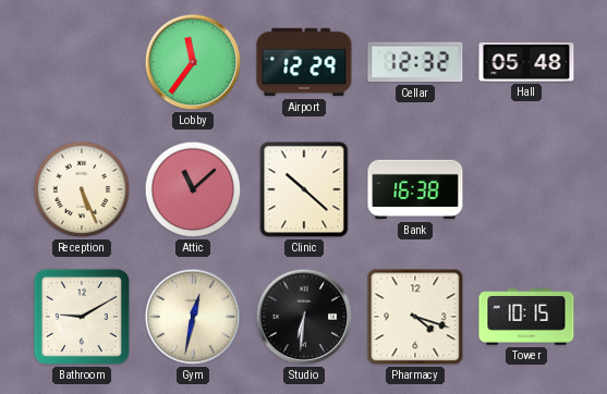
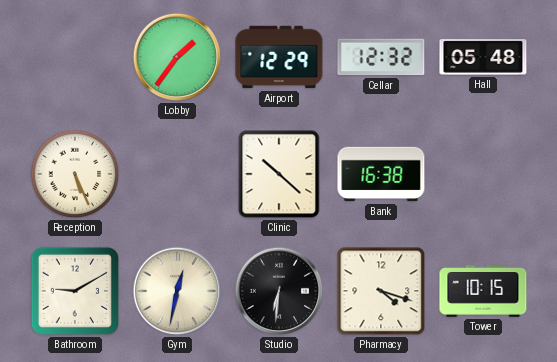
Lobby: 11:36 -> 1:36 (177, 57)
Attic: 11:08 -> none (193, 189)
